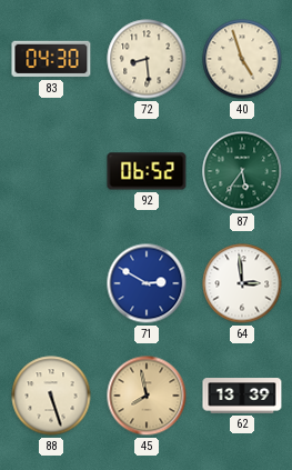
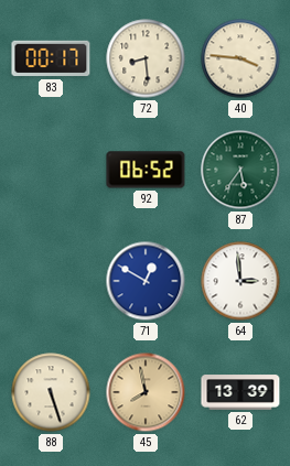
83: 04:30 -> 00:17 (51, 58)
40: 4:57 -> 3:46 (240, 58)
71: 2:50 -> 12:50 (146, 281)
